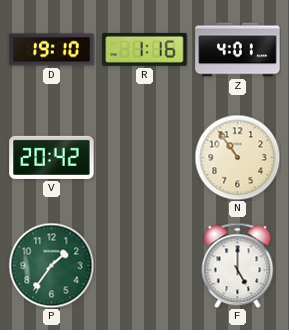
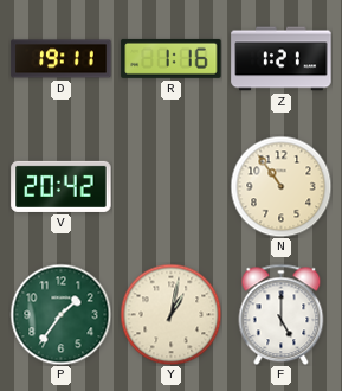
D: 19:10 -> 19:11 (62, 59)
Z: 4:01 -> 1:21 (282, 59)
Y: none -> 1:02 (170, 314)
